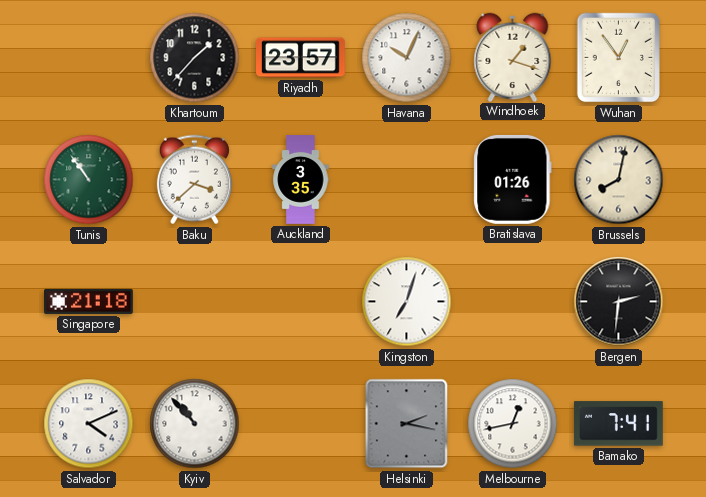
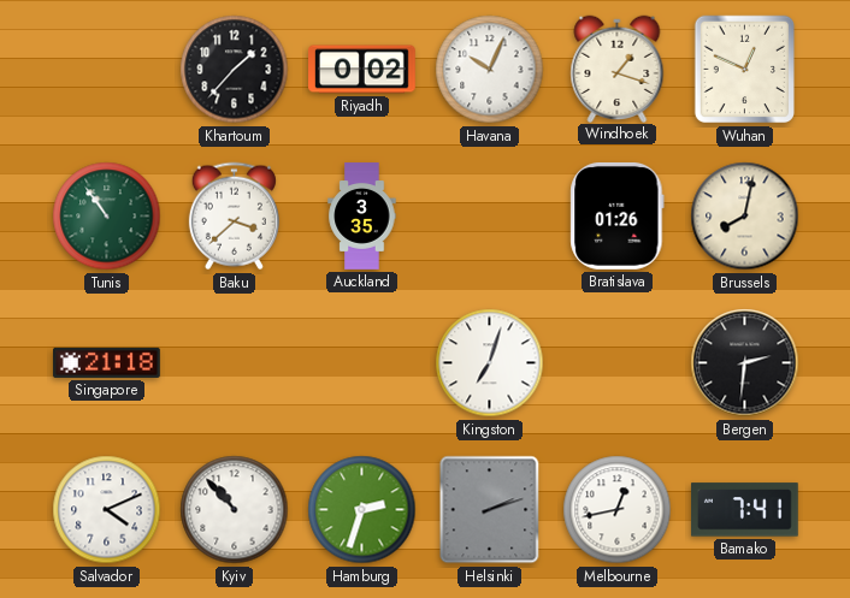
Riyadh: 23:57 -> 0:02 (362, 70)
Wuhan: 12:54 -> 12:49 (745, 70)
Hamburg: none -> 2:33 (362, 510)
Helsinki: 2:17 -> 2:12 (490, 510)
